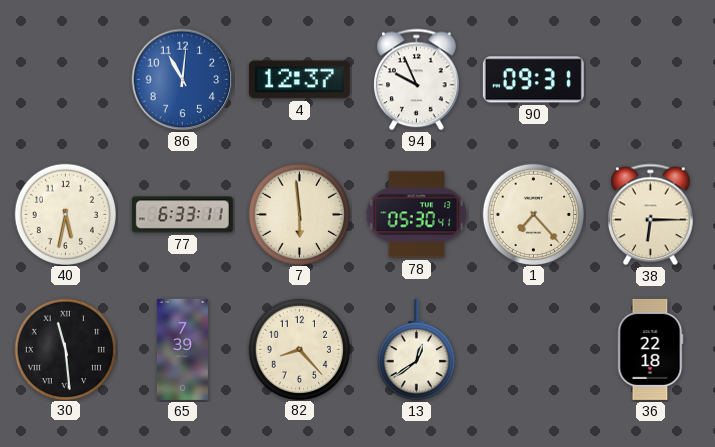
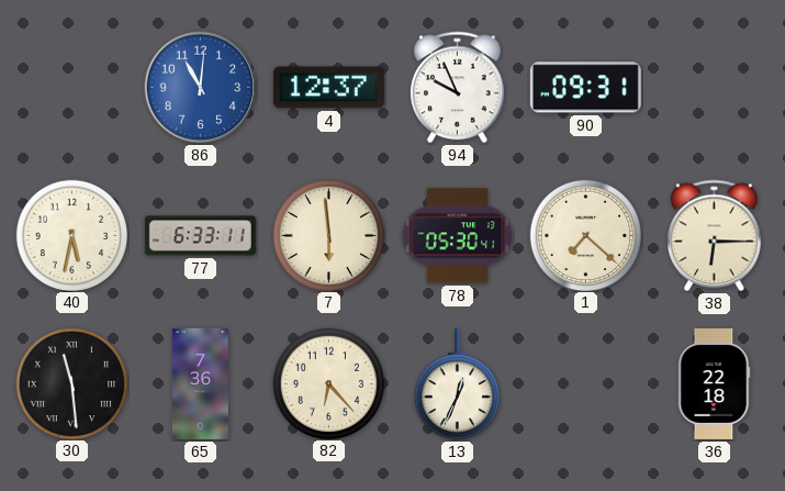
1: 7:23 -> 7:22 (585, 235)
65: 7:39 -> 7:36 (200, 383)
82: 8:23 -> 6:23 (328, 383)
13: 12:39 -> 12:34 (457, 384)
